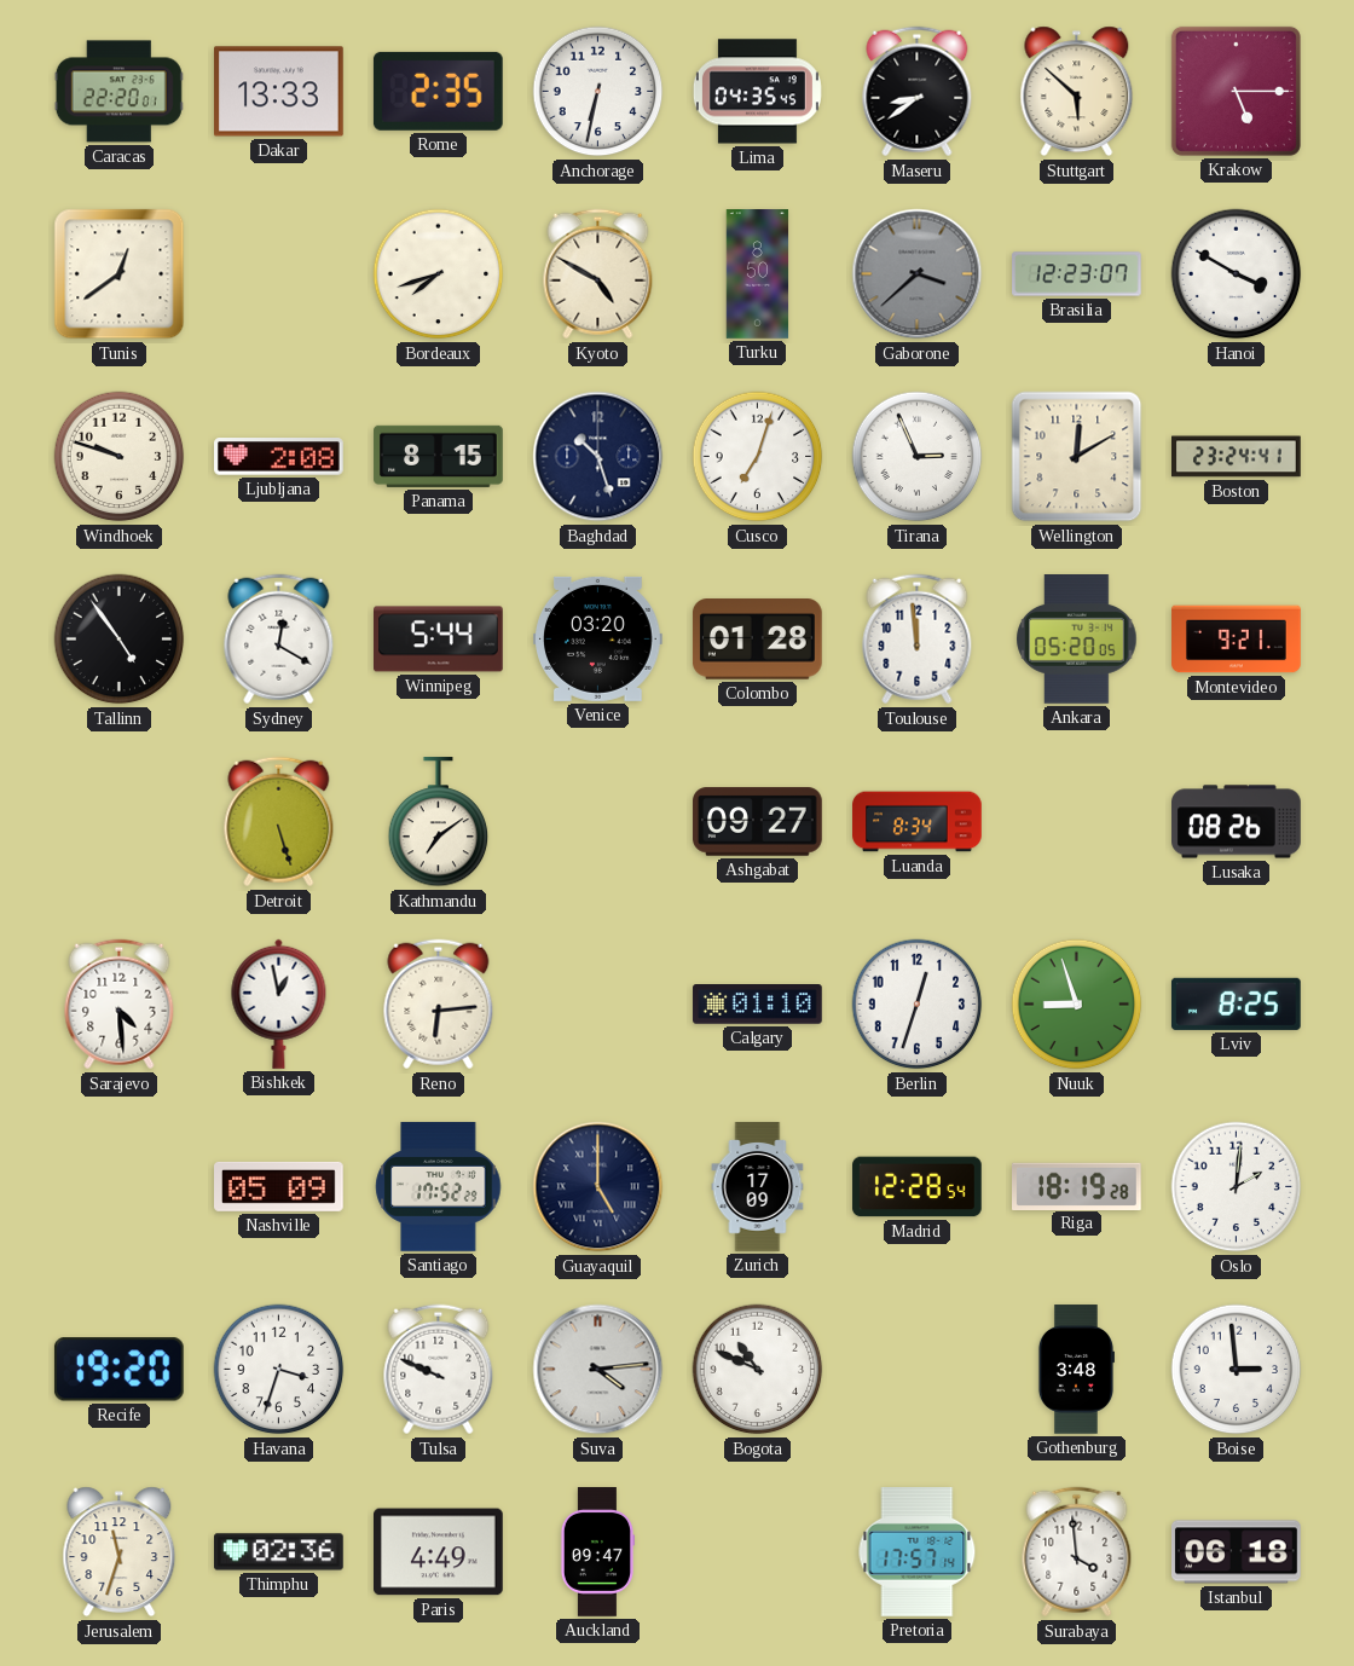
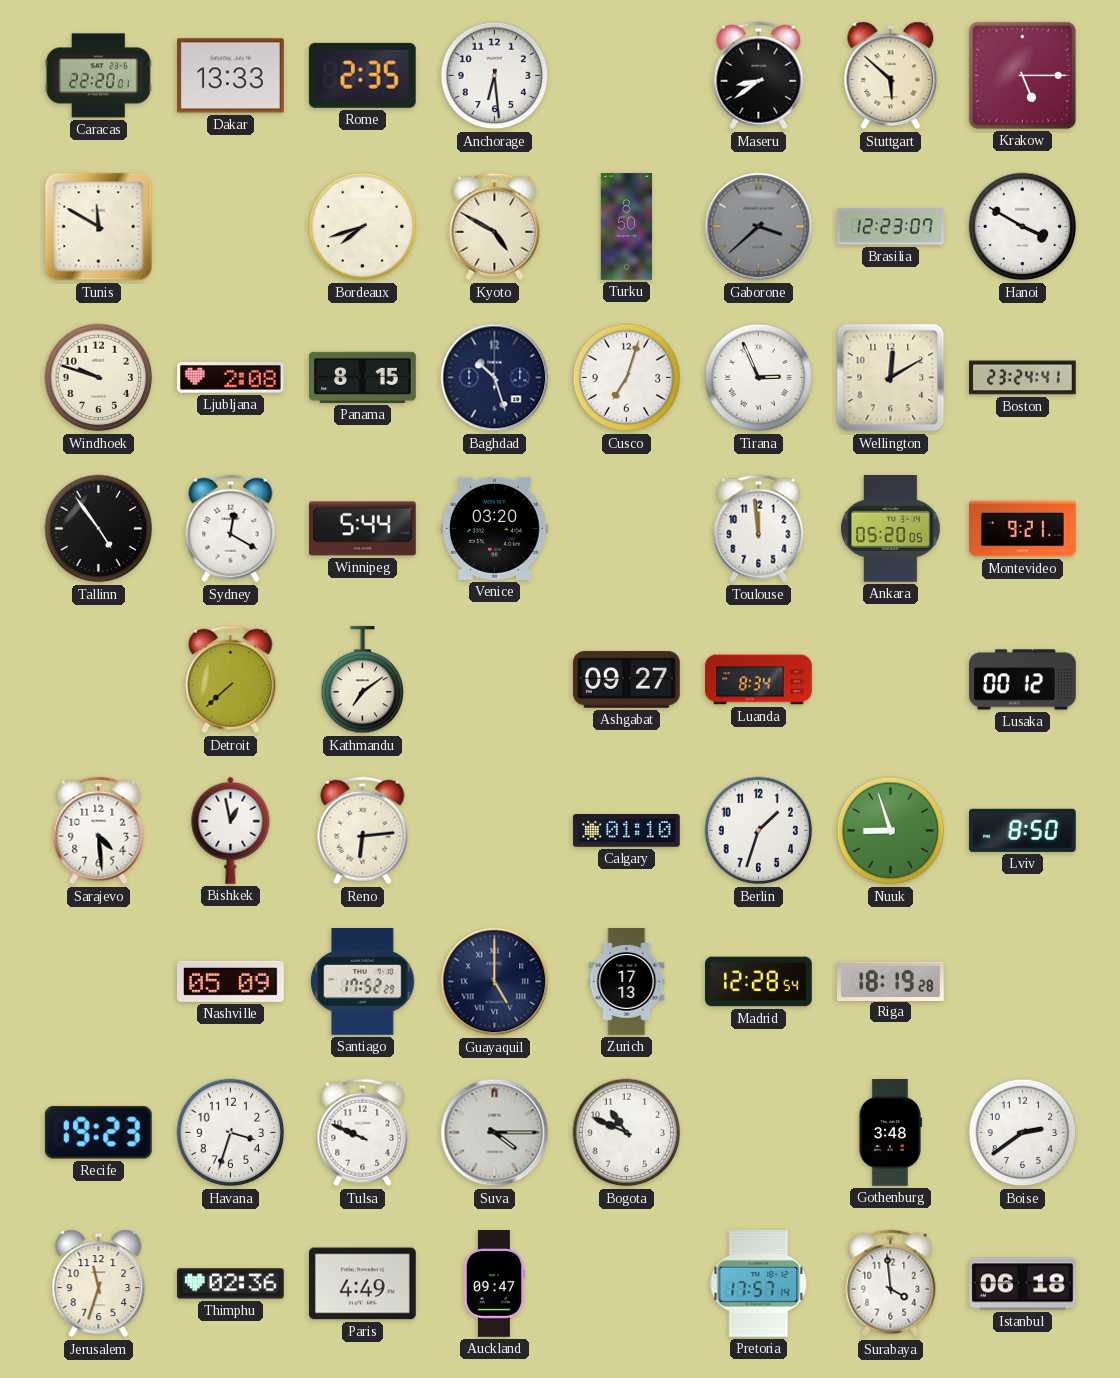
Anchorage: 6:32 -> 6:29 (495, 76)
Lima: 04:35 -> none (757, 92)
Tunis: 12:39 -> 11:50 (99, 227)
Colombo: 01:28 -> none (757, 640)
Detroit: 5:27 -> 7:38 (231, 680)
Lusaka: 08:26 -> 00:12 (1023, 680)
Berlin: 12:33 -> 1:33 (759, 831)
Lviv: 8:25 -> 8:50 (1022, 830)
Zurich: 17:09 -> 17:13 (627, 982)
Oslo: 2:01 -> none (1237, 1187)
Recife: 19:20 -> 19:23 (98, 1133)
Suva: 4:14 -> 4:15 (495, 1133)
Boise: 2:59 -> 2:39 (1023, 1133)
